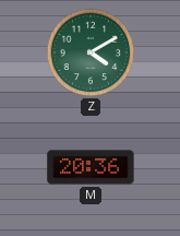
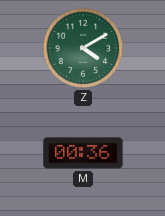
M: 20:36 -> 00:36 (83, 153)
